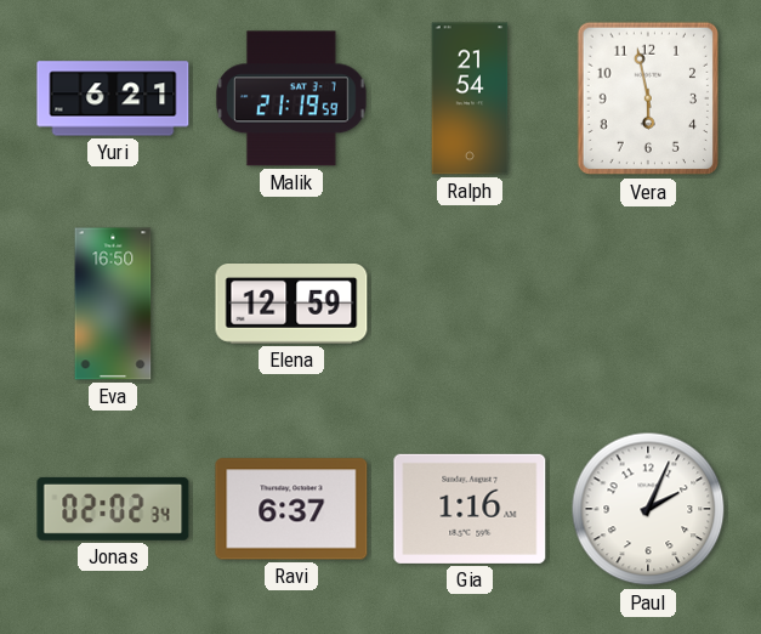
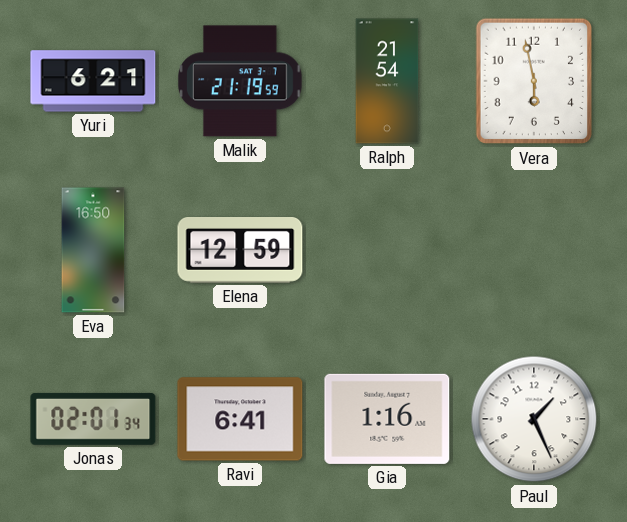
Jonas: 02:02 -> 02:01 (93, 419)
Ravi: 6:37 -> 6:41 (240, 419)
Paul: 2:04 -> 1:26 (534, 419)
